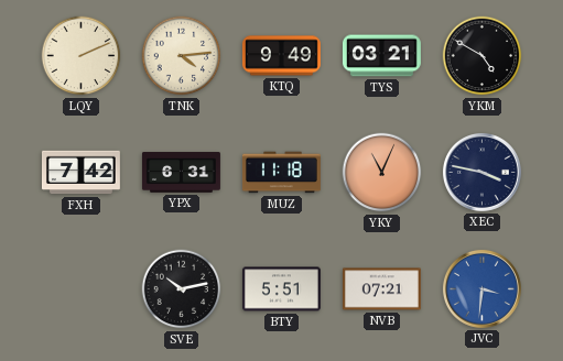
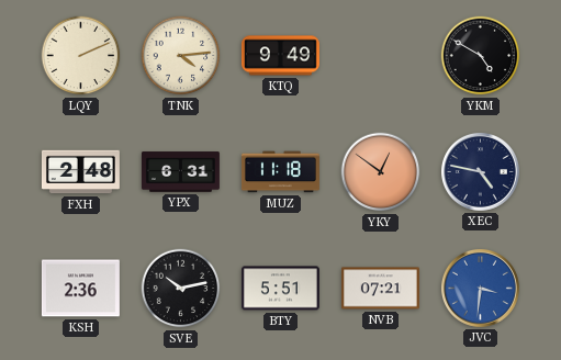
TYS: 03:21 -> none (381, 56)
FXH: 7:42 -> 2:48 (80, 172)
YKY: 11:04 -> 12:51 (381, 172)
XEC: 3:47 -> 4:47 (480, 171)
KSH: none -> 2:36 (80, 289)
